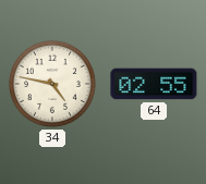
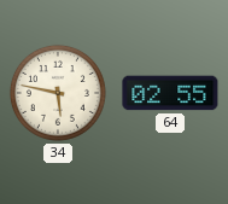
34: 4:47 -> 5:47 (58, 93)
